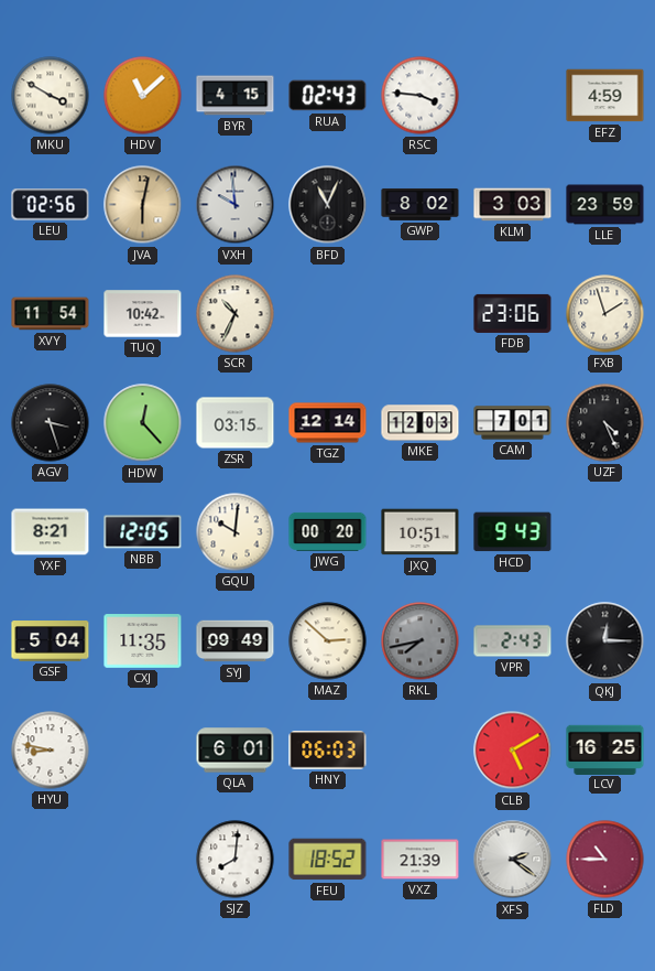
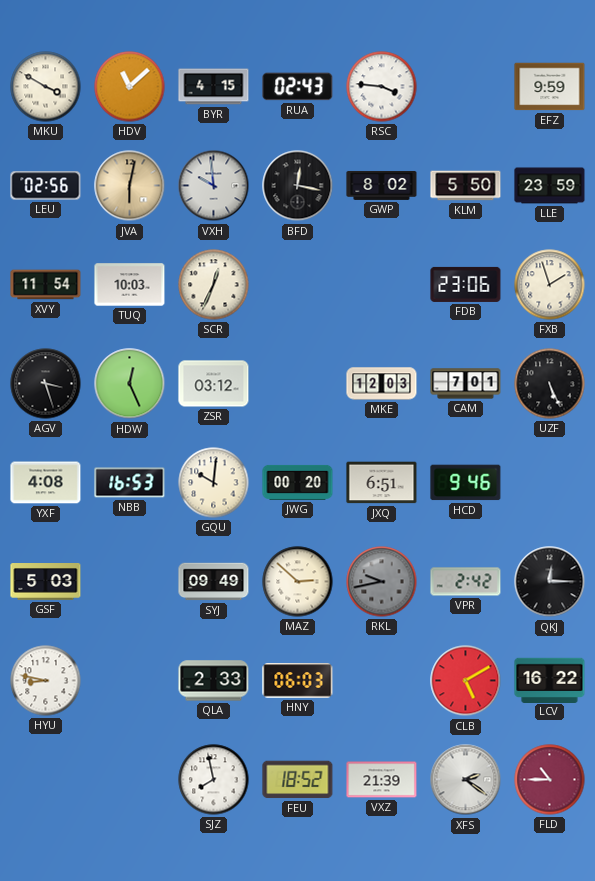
EFZ: 4:59 -> 9:59 (550, 87)
BFD: 11:04 -> 12:17 (298, 186)
KLM: 3:03 -> 5:50 (466, 186)
TUQ: 10:42 -> 10:03 (130, 285)
SCR: 10:34 -> 12:34 (214, 285)
HDW: 12:23 -> 12:26 (130, 384)
ZSR: 03:15 -> 03:12 (214, 384)
TGZ: 12:14 -> none (328, 423)
UZF: 4:26 -> 5:26 (550, 384)
YXF: 8:21 -> 4:08 (46, 483)
NBB: 12:05 -> 16:53 (130, 483)
JXQ: 10:51 -> 6:51 (382, 483)
HCD: 9:43 -> 9:46 (466, 483)
GSF: 5:04 -> 5:03 (46, 582)
CXJ: 11:35 -> none (143, 641)
RKL: 7:43 -> 9:43 (382, 582)
VPR: 2:43 -> 2:42 (466, 582)
QLA: 6:01 -> 2:33 (214, 681)
LCV: 16:25 -> 16:22 (550, 680)
SJZ: 8:01 -> 7:58 (214, 780)
